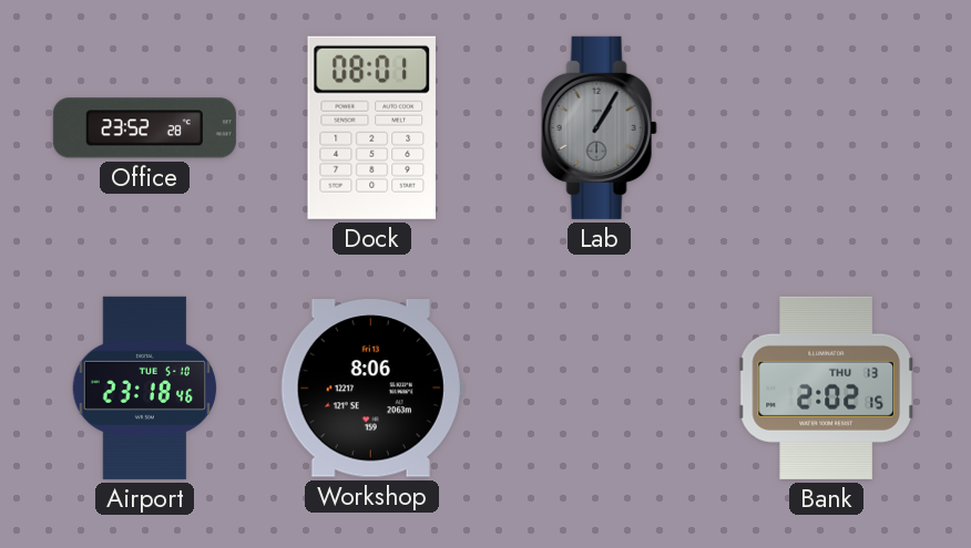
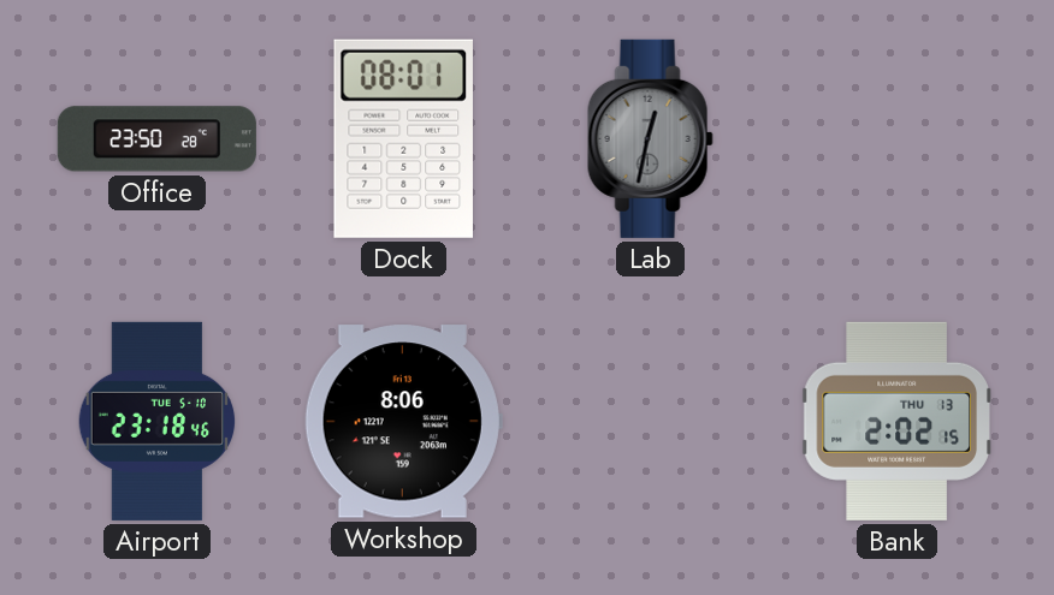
Office: 23:52 -> 23:50 (156, 139)
Lab: 1:05 -> 12:32 (650, 138)
